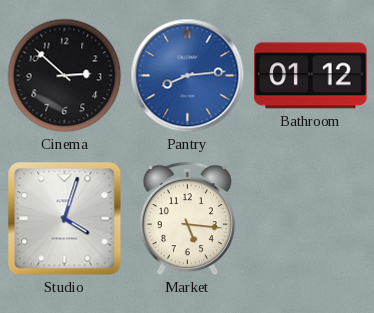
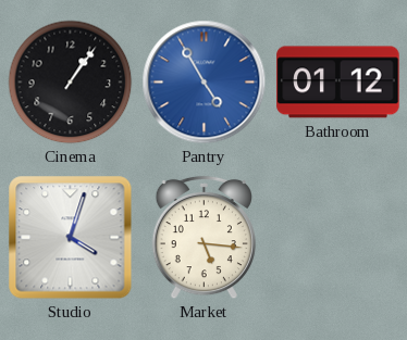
Cinema: 2:52 -> 1:06 (71, 83)
Pantry: 8:14 -> 4:55 (205, 83)
